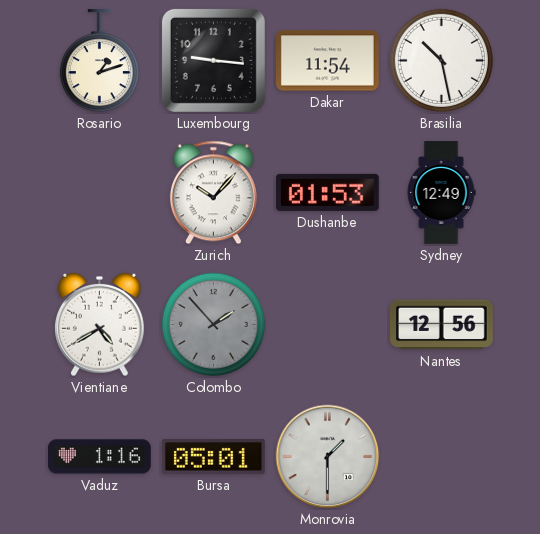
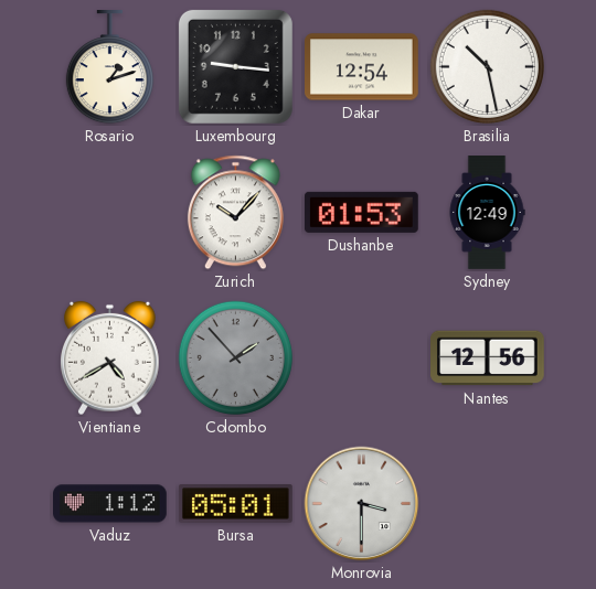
Dakar: 11:54 -> 12:54 (362, 67)
Vaduz: 1:16 -> 1:12 (110, 504)
Monrovia: 1:30 -> 3:30 (362, 504)
